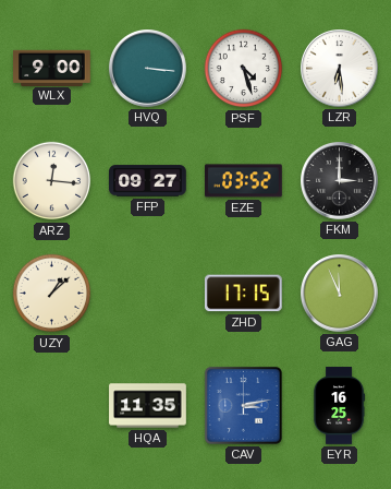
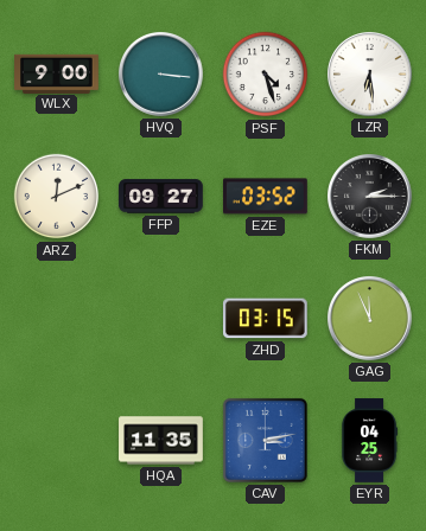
ARZ: 12:16 -> 12:11 (57, 197)
FKM: 3:00 -> 2:15 (370, 197)
UZY: 1:08 -> none (52, 294)
ZHD: 17:15 -> 03:15 (265, 319)
EYR: 16:25 -> 04:25 (370, 441)
